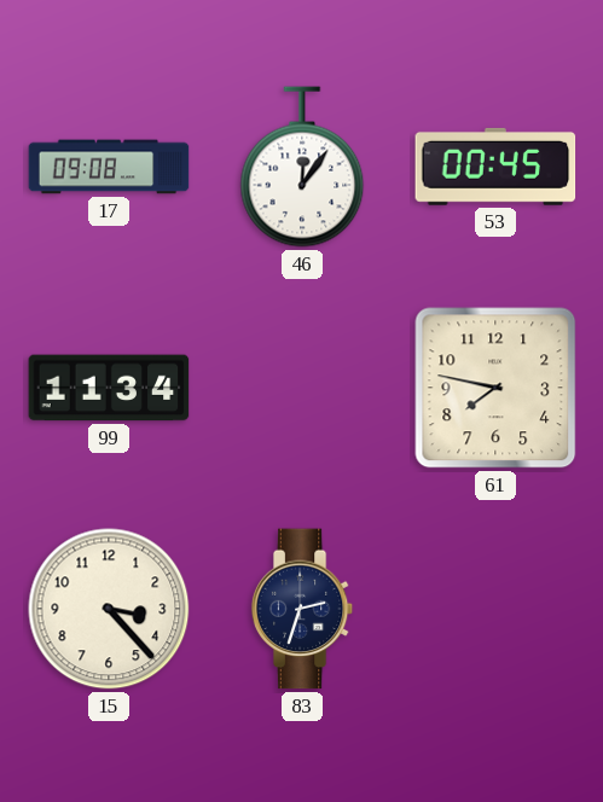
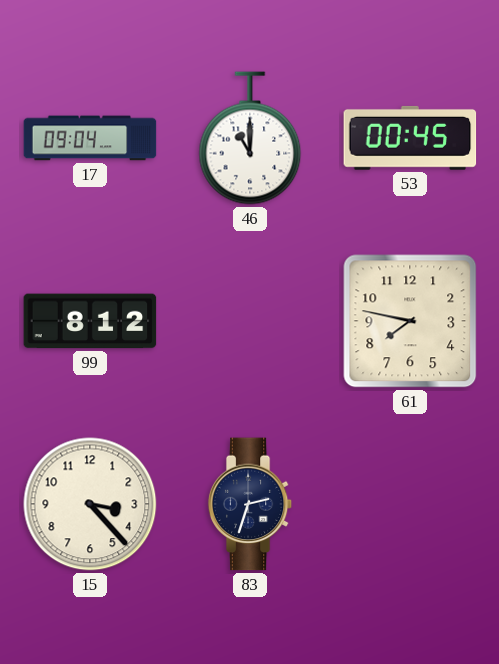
17: 09:08 -> 09:04 (90, 138)
46: 12:06 -> 11:00 (250, 138)
99: 11:34 -> 8:12 (90, 321)
